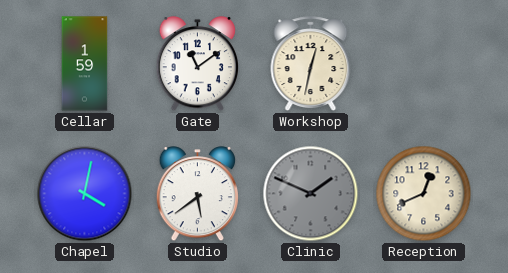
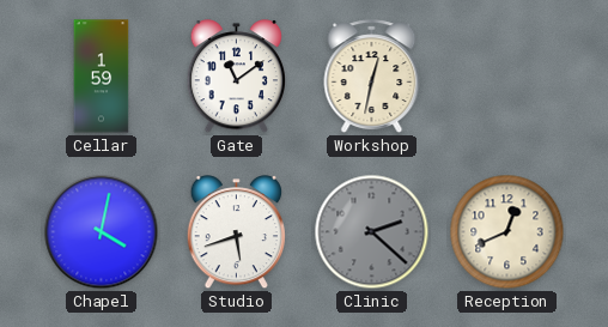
Studio: 5:39 -> 5:42 (236, 232)
Clinic: 1:49 -> 2:22 (372, 232)
